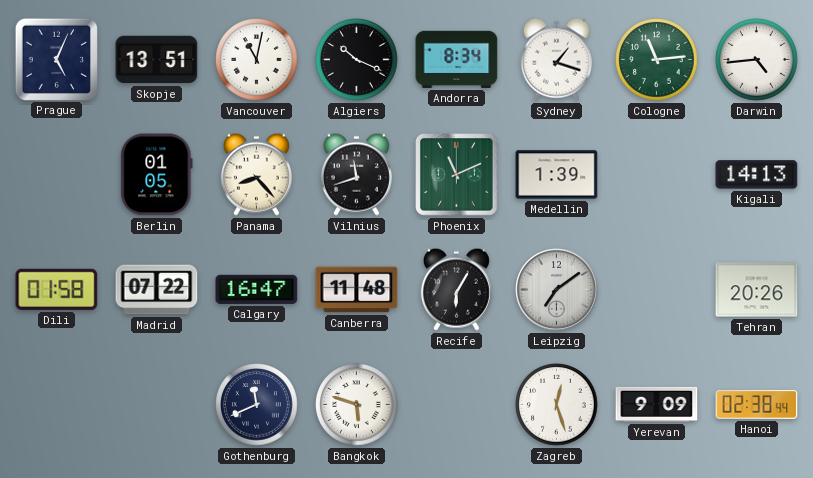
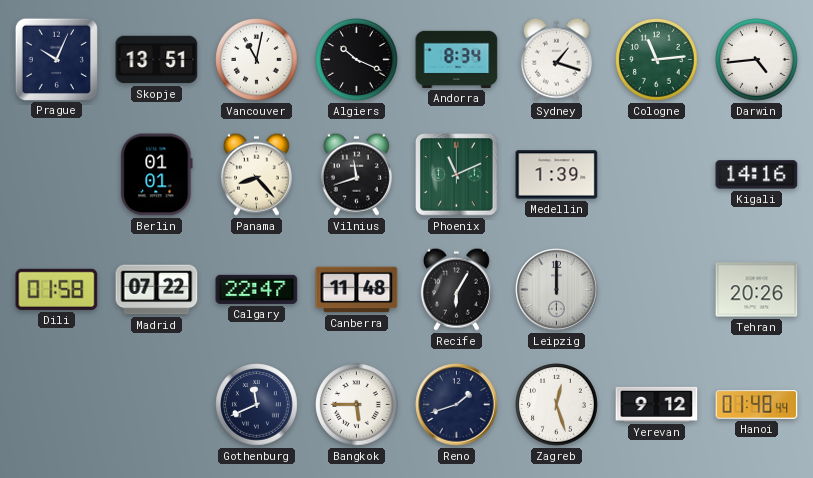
Prague: 5:04 -> 10:04 (56, 59)
Berlin: 01:05 -> 01:01 (157, 175)
Kigali: 14:13 -> 14:16 (757, 175)
Calgary: 16:47 -> 22:47 (257, 289)
Leipzig: 7:09 -> 12:00 (557, 290)
Bangkok: 5:48 -> 5:45 (357, 405)
Reno: none -> 1:42 (457, 405)
Yerevan: 9:09 -> 9:12 (657, 404)
Hanoi: 02:38 -> 01:48 (757, 404)
